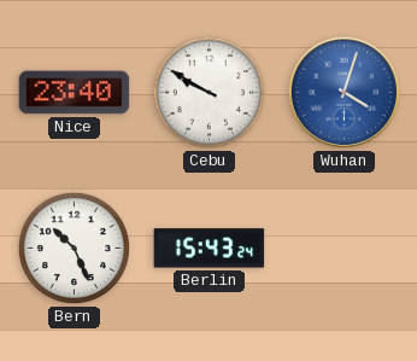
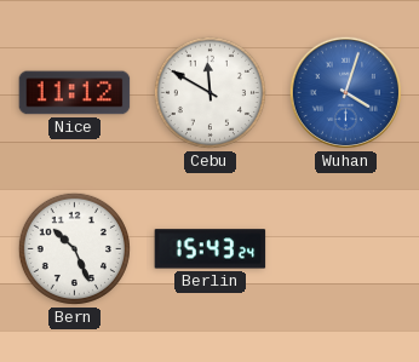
Nice: 23:40 -> 11:12 (75, 93)
Cebu: 9:50 -> 11:50 (209, 92)
